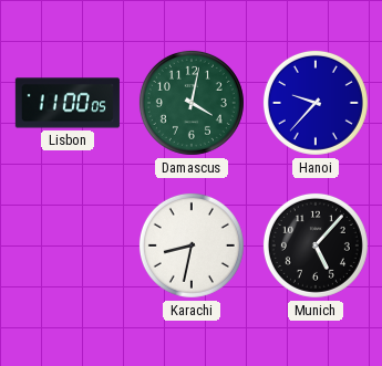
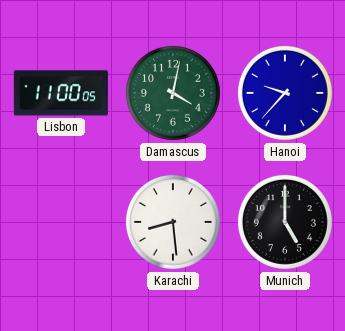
Karachi: 8:32 -> 8:29 (173, 222)
Munich: 5:07 -> 5:00 (285, 222)
